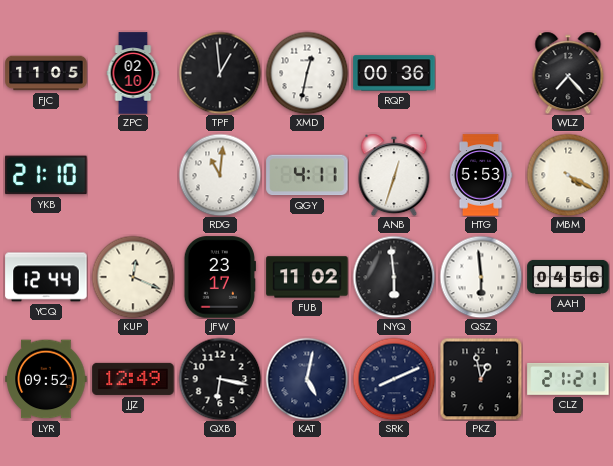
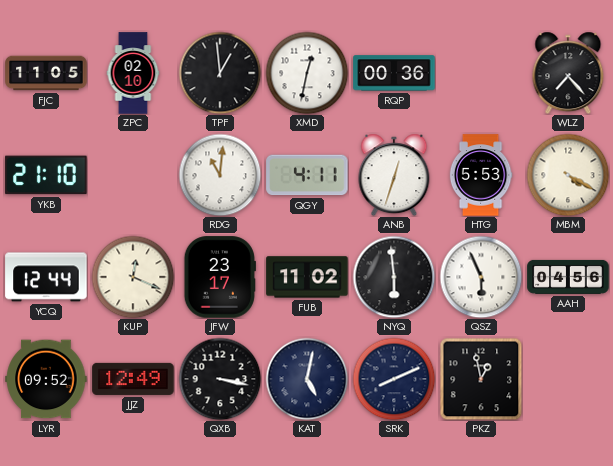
QSZ: 5:59 -> 5:56 (481, 277)
QXB: 6:17 -> 3:17 (220, 379)
CLZ: 21:21 -> none (568, 379)
